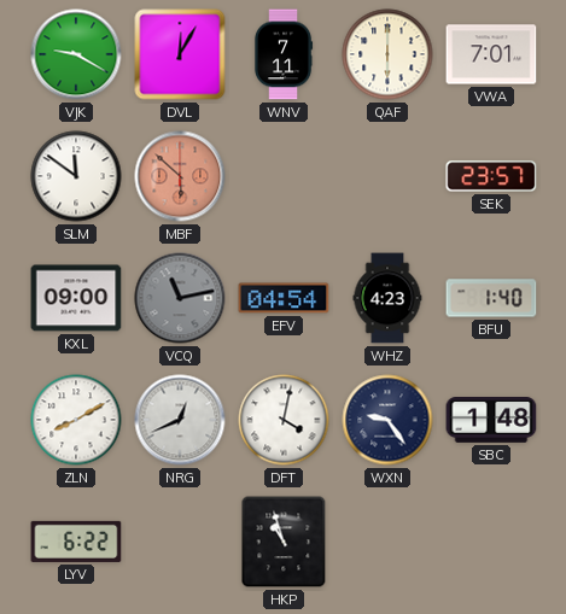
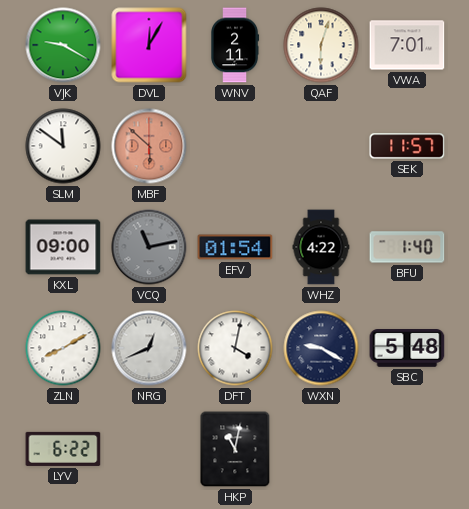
WNV: 7:11 -> 2:11 (236, 45)
QAF: 6:00 -> 6:03 (321, 45)
SEK: 23:57 -> 11:57 (407, 146)
EFV: 04:54 -> 01:54 (235, 247)
WHZ: 4:23 -> 4:22 (321, 247)
WXN: 9:24 -> 9:20 (321, 348)
SBC: 1:48 -> 5:48 (407, 349)
HKP: 10:57 -> 11:02 (235, 449)
